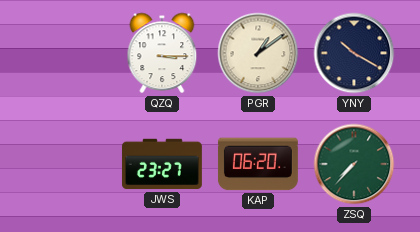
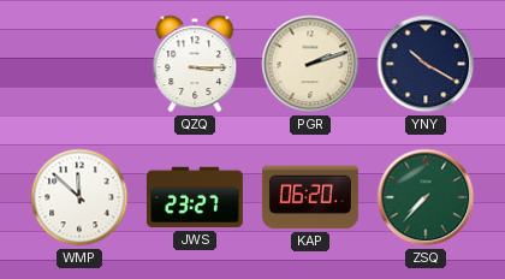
PGR: 1:09 -> 2:12 (310, 64)
WMP: none -> 11:52 (79, 197)
